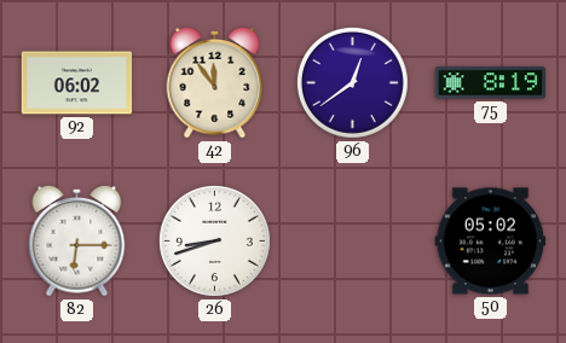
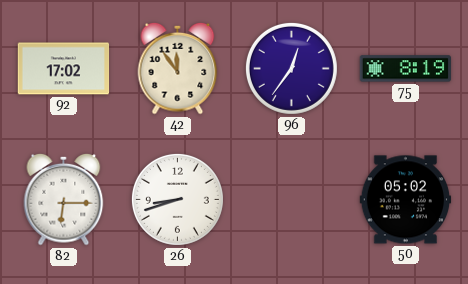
92: 06:02 -> 17:02 (64, 69)
96: 12:39 -> 12:36 (291, 68)
